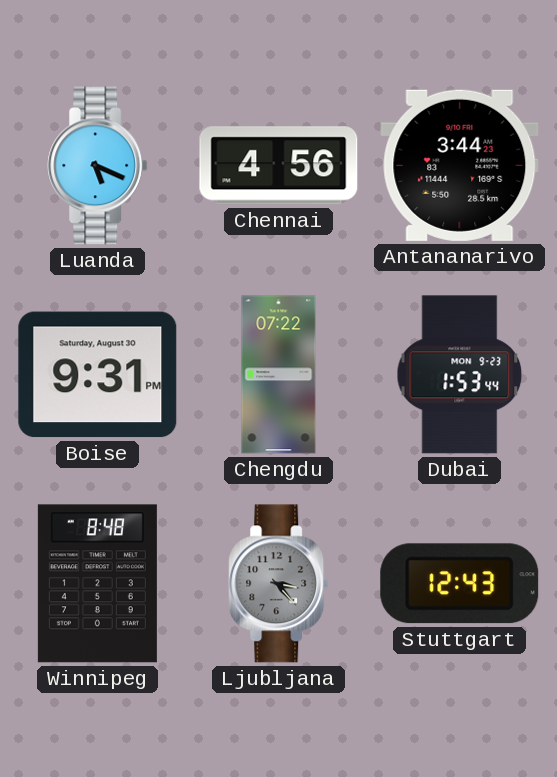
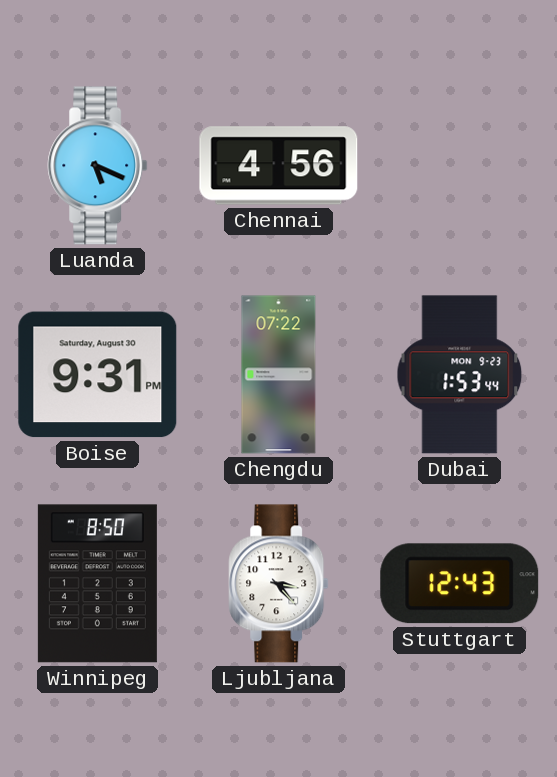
Antananarivo: 3:44 -> none (460, 165)
Winnipeg: 8:48 -> 8:50 (97, 584)
Ljubljana dial: grey -> white (279, 584)
